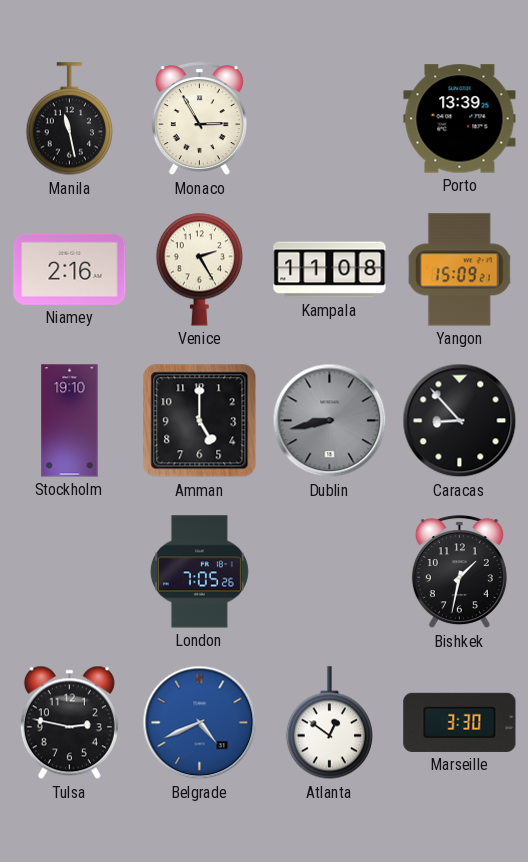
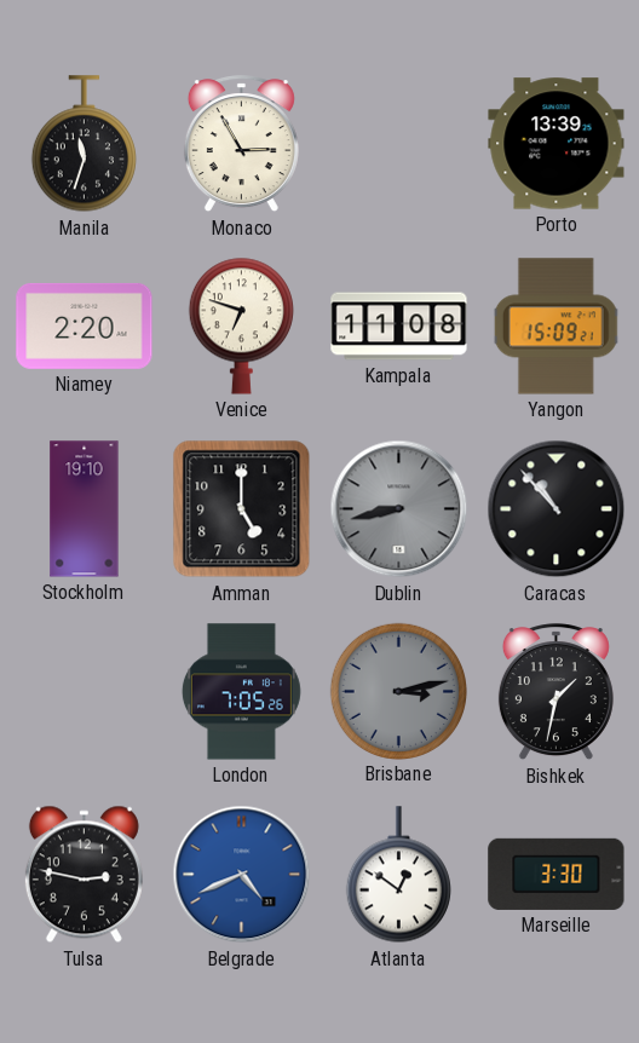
Manila: 11:28 -> 11:33 (84, 144)
Niamey: 2:16 -> 2:20 (85, 325)
Venice: 2:25 -> 6:48 (241, 325)
Caracas: 8:53 -> 10:53 (557, 509)
Brisbane: none -> 3:13 (398, 691)
